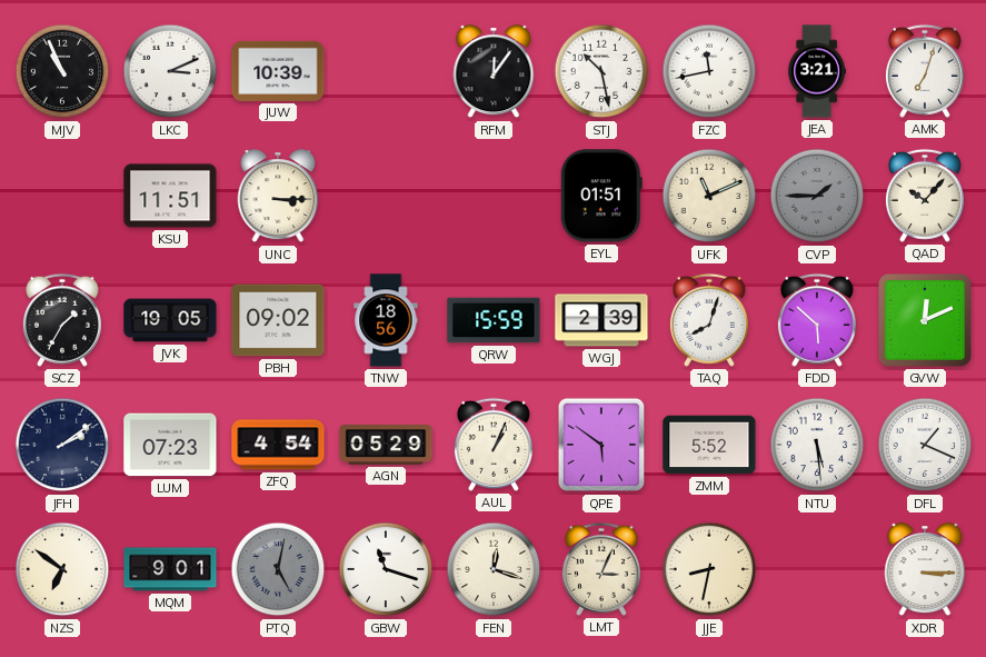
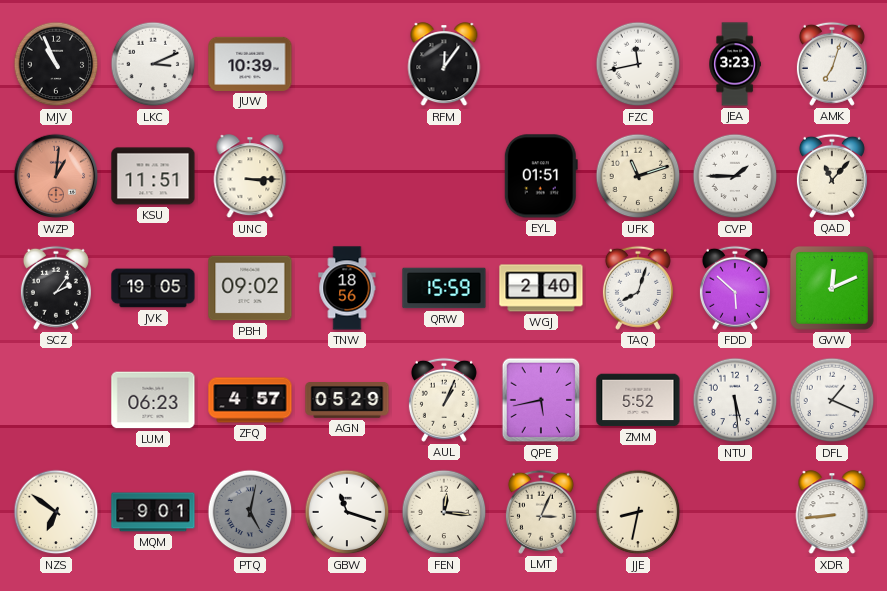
STJ: 10:28 -> none (601, 71)
JEA: 3:21 -> 3:23 (734, 64)
WZP: none -> 1:01 (56, 176)
UFK: 11:11 -> 11:12 (638, 176)
CVP dial: grey -> white (735, 176)
QAD: 10:07 -> 11:07 (832, 176)
SCZ: 1:35 -> 2:06 (56, 288)
WGJ: 2:39 -> 2:40 (541, 288)
JFH: 2:09 -> none (62, 445)
LUM: 07:23 -> 06:23 (153, 400)
ZFQ: 4:54 -> 4:57 (250, 400)
QPE: 5:51 -> 5:43 (541, 400)
FEN: 12:18 -> 12:16 (444, 512)
XDR: 3:15 -> 8:44 (832, 513)
